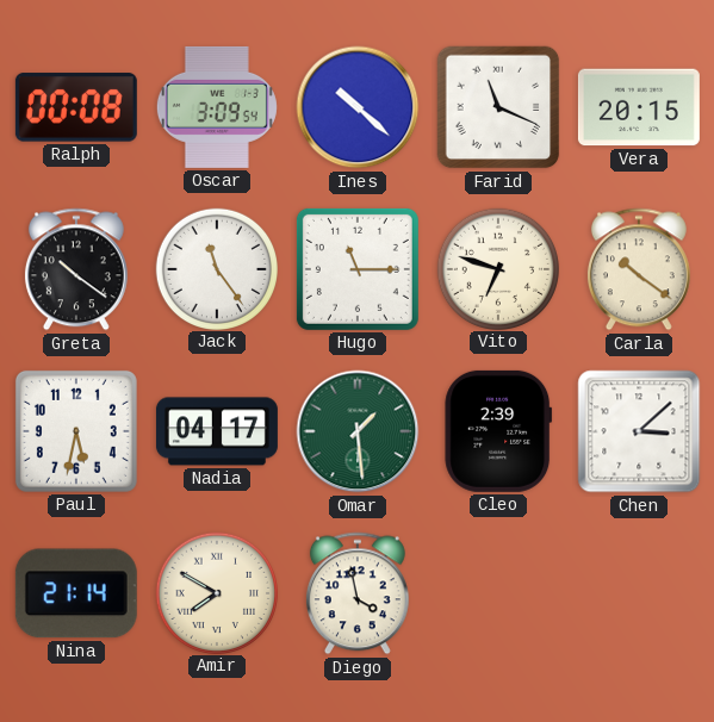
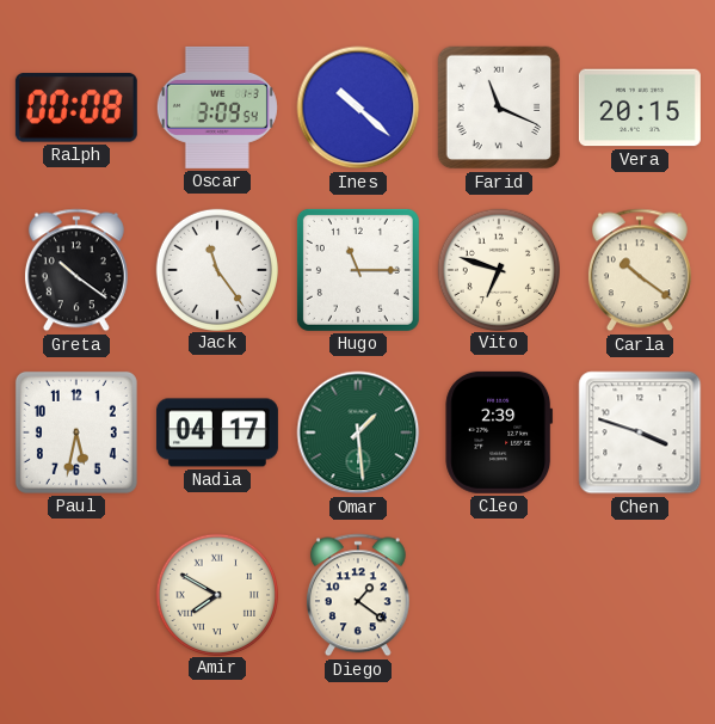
Chen: 3:08 -> 3:48 (640, 432)
Nina: 21:14 -> none (76, 593)
Diego: 3:58 -> 1:21 (358, 595)
